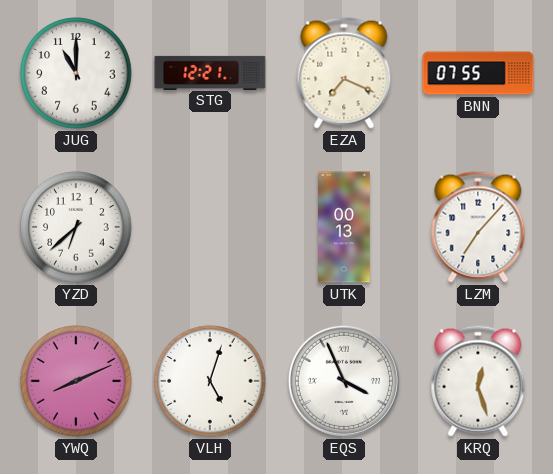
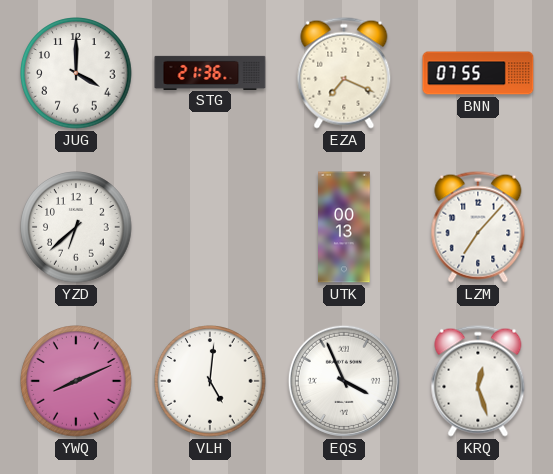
JUG: 11:00 -> 4:00 (76, 73)
STG: 12:21 -> 21:36 (210, 72)
VLH: 5:03 -> 5:01 (210, 381)
